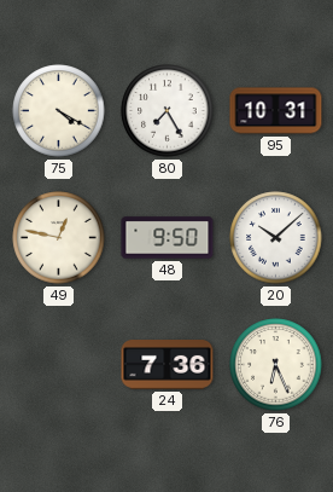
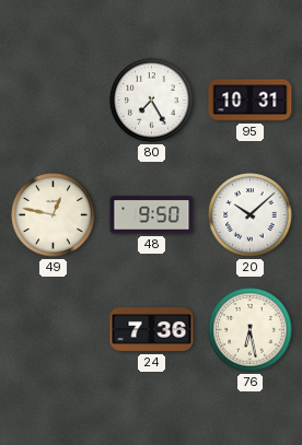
75: 4:20 -> none (59, 111)
76: 6:26 -> 6:28 (251, 330)
